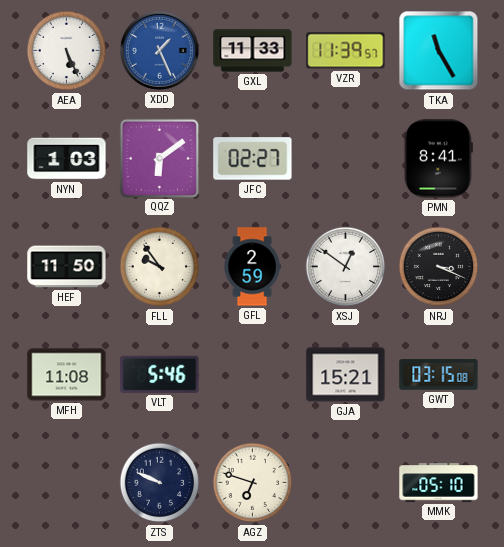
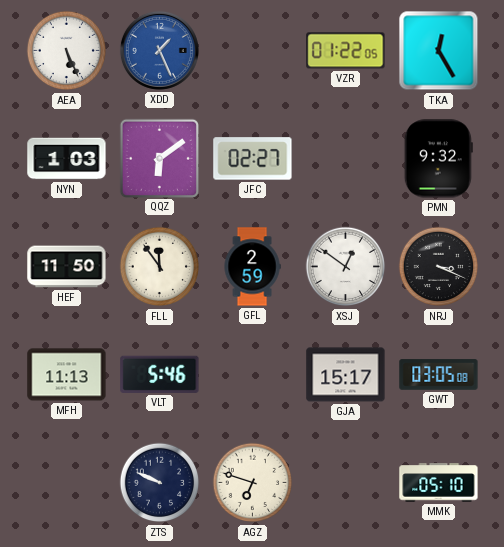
GXL: 11:33 -> none (253, 51)
VZR: 11:39 -> 01:22 (346, 51)
TKA: 11:25 -> 12:25 (439, 51)
PMN: 8:41 -> 9:32 (438, 159)
FLL: 9:54 -> 11:54 (160, 267)
MFH: 11:08 -> 11:13 (67, 375)
GJA: 15:21 -> 15:17 (346, 375)
GWT: 03:15 -> 03:05 (439, 375)
